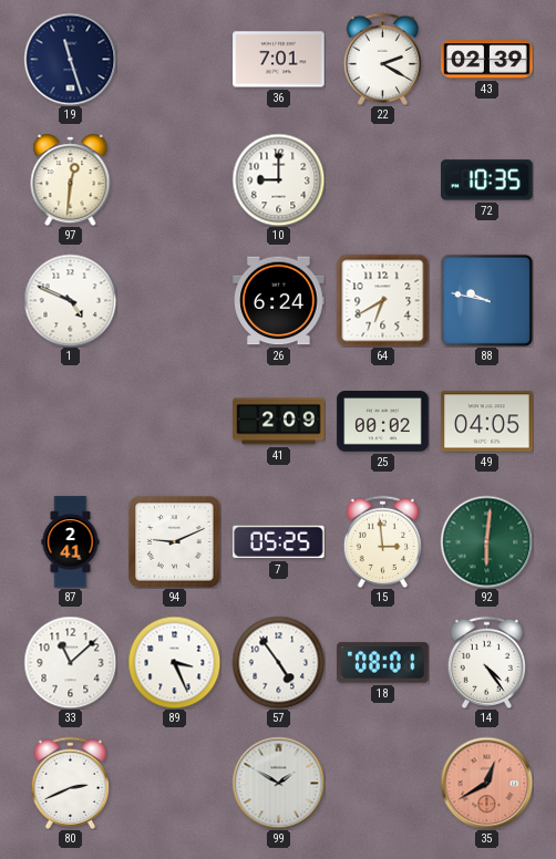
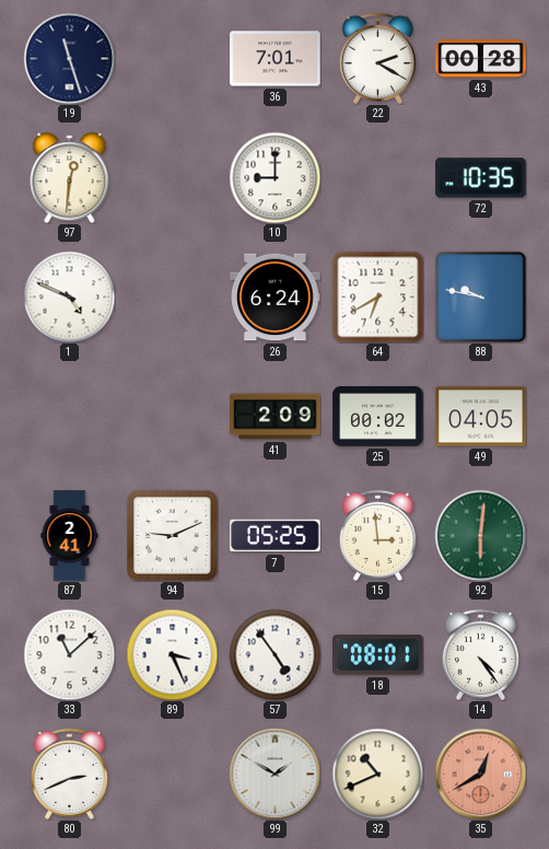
43: 02:39 -> 00:28 (481, 59)
32: none -> 10:41 (377, 774)
